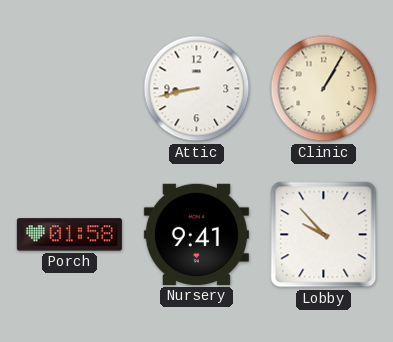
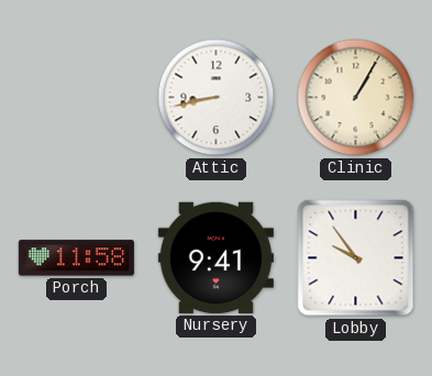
Porch: 01:58 -> 11:58 (76, 258)
Lobby: 9:53 -> 9:54 (356, 258)
